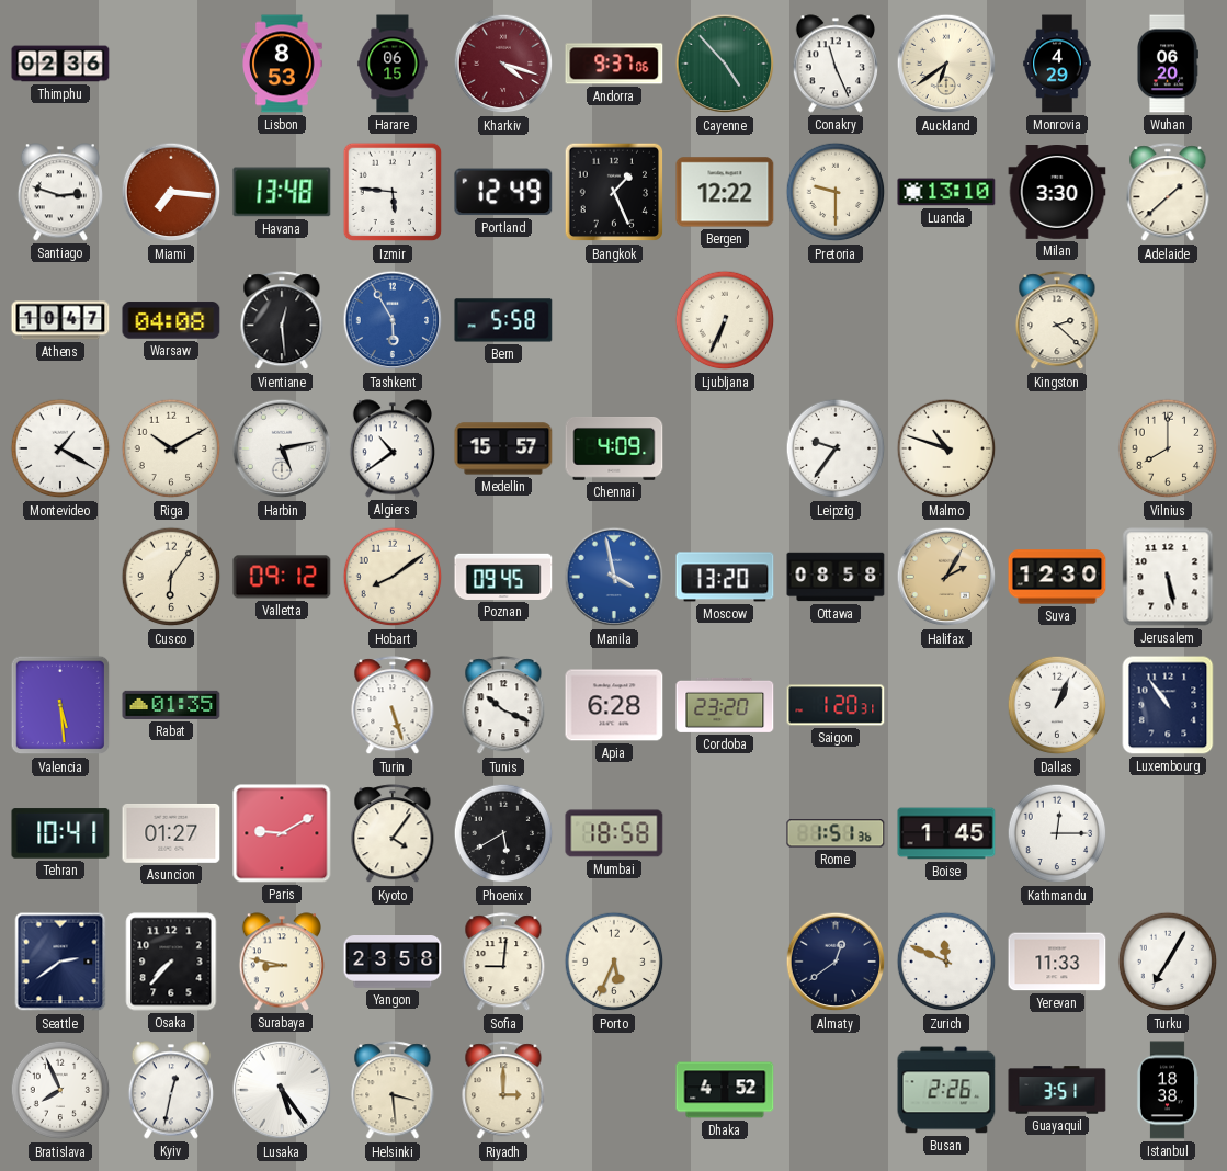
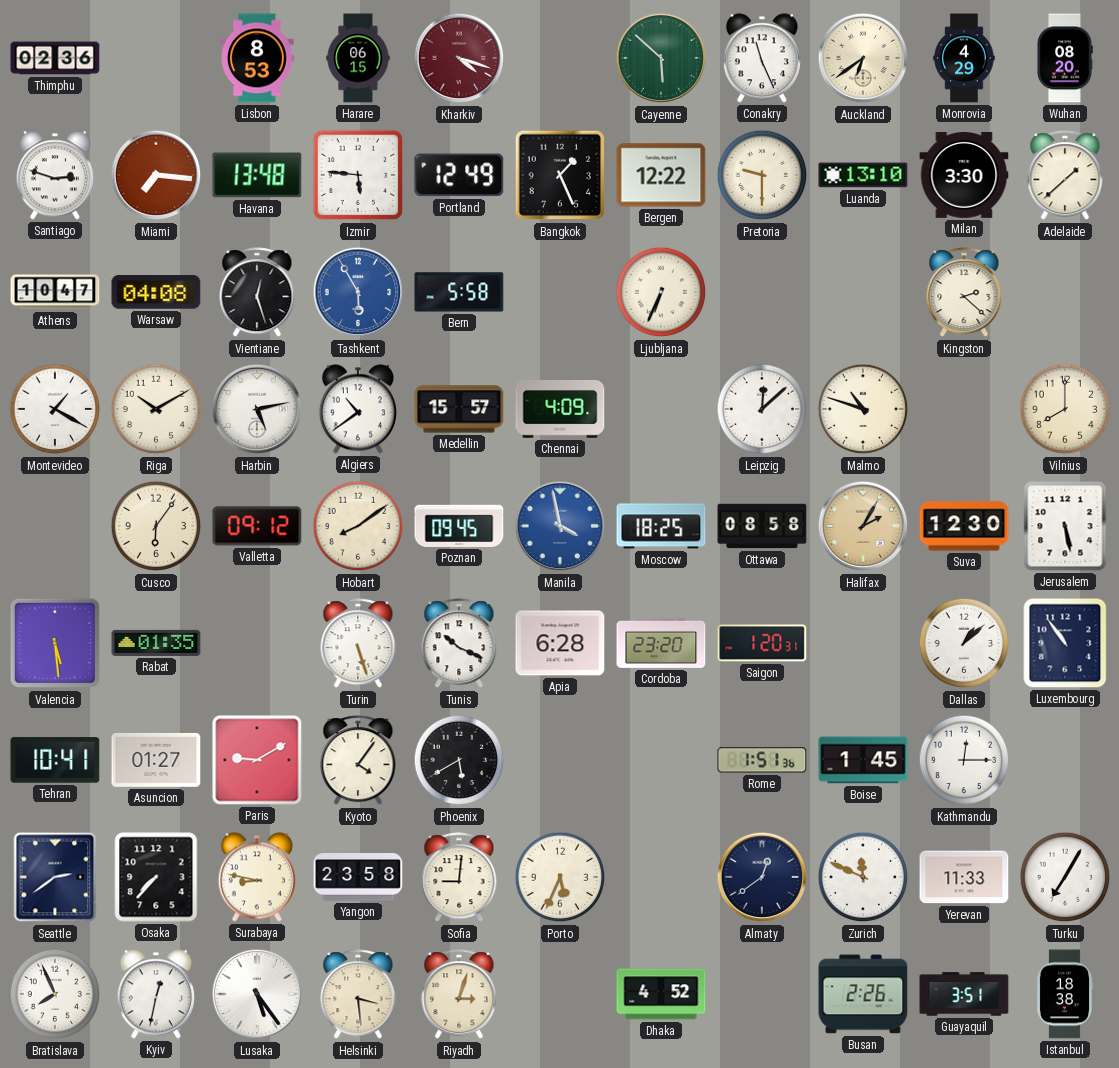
Andorra: 9:37 -> none (614, 64)
Cayenne: 4:53 -> 5:52 (661, 58)
Wuhan: 06:20 -> 08:20 (1065, 58)
Vientiane: 12:29 -> 12:27 (257, 293)
Leipzig: 9:36 -> 12:08 (762, 409)
Moscow: 13:20 -> 18:25 (661, 526)
Dallas: 1:04 -> 1:08 (964, 643)
Mumbai: 18:58 -> none (614, 833)
Riyadh: 3:00 -> 3:03 (459, 995)
